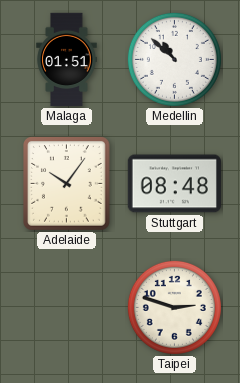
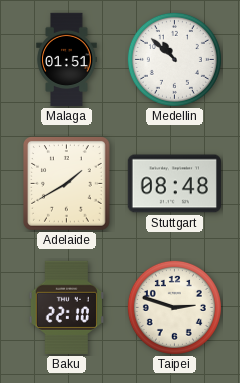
Adelaide: 10:06 -> 1:40 (67, 184)
Baku: none -> 22:10 (66, 307)
